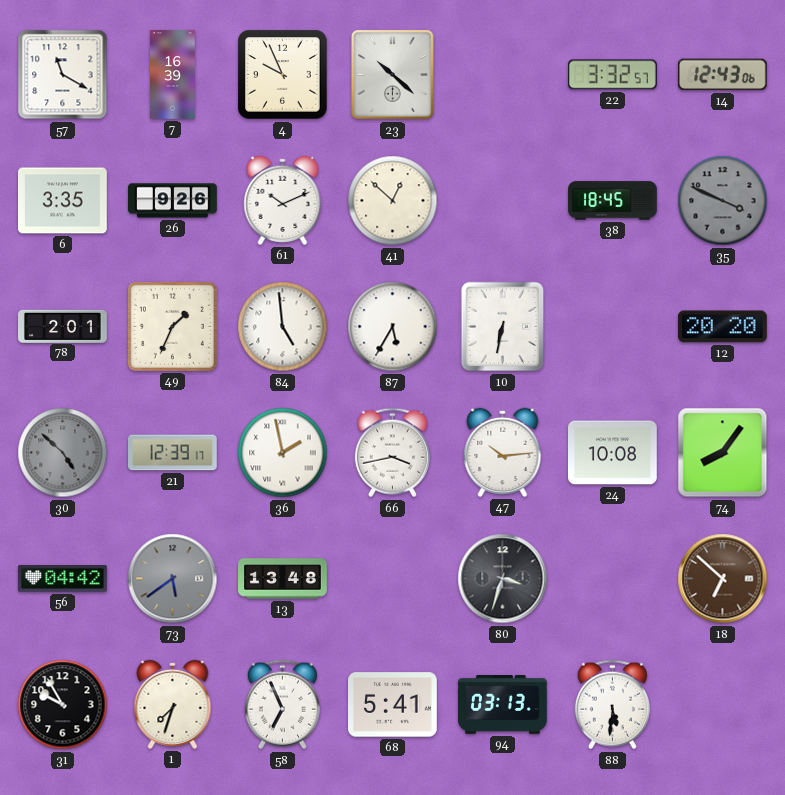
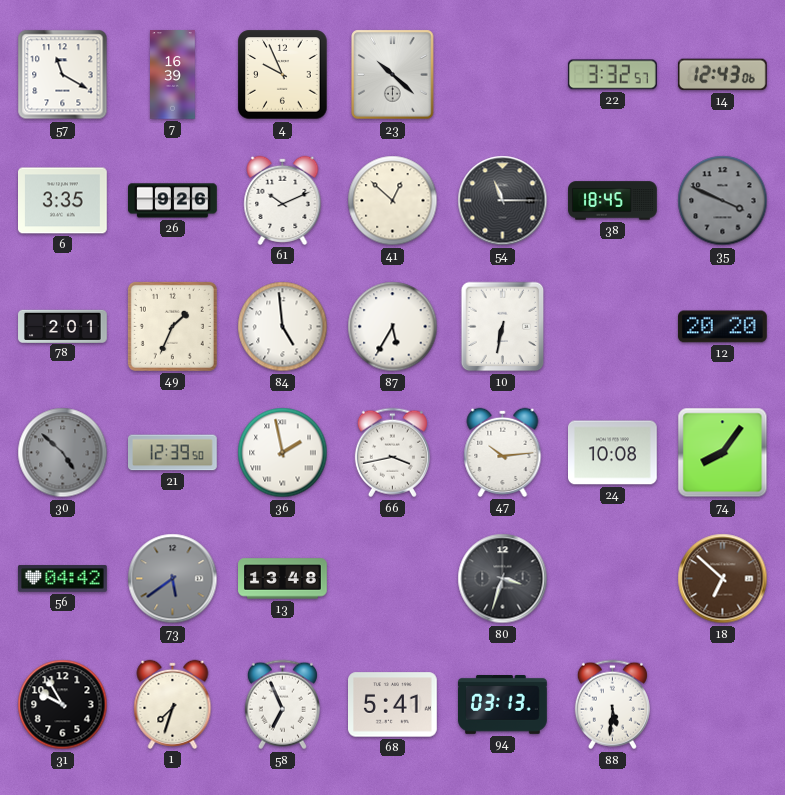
54: none -> 11:15 (503, 201)
21: 12:39:17 -> 12:39:50 (173, 453)
